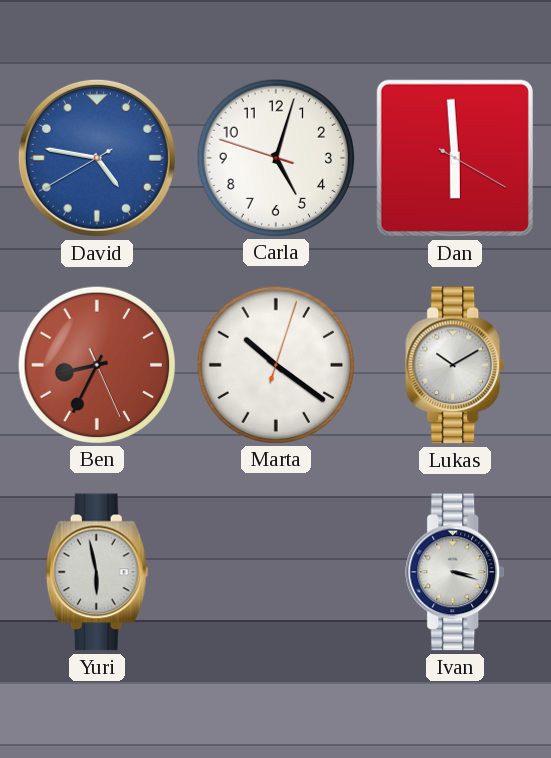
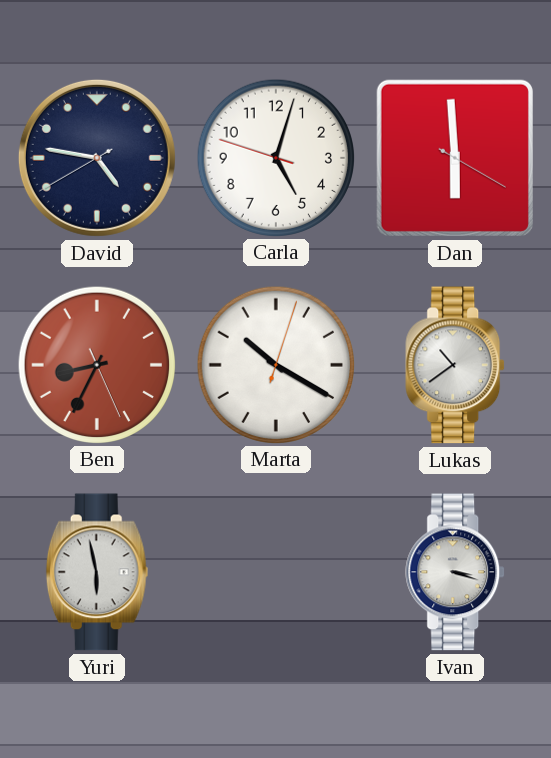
David dial: blue -> navy (97, 158)
Marta: 10:21 -> 10:20 (275, 364)
Lukas: 10:10 -> 10:39 (456, 365)
